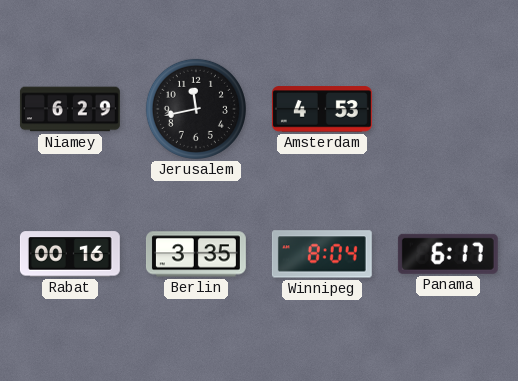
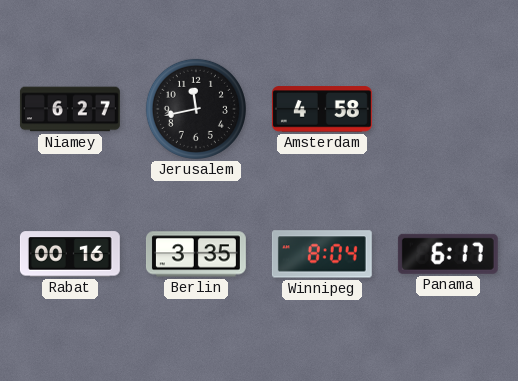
Niamey: 6:29 -> 6:27 (70, 109)
Amsterdam: 4:53 -> 4:58 (322, 109)
